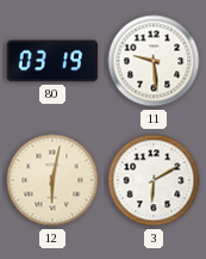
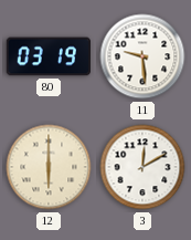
12: 6:02 -> 6:00 (49, 167)
3: 6:10 -> 12:10 (142, 167)
